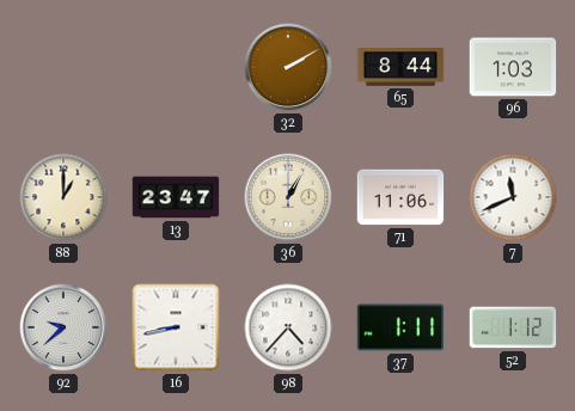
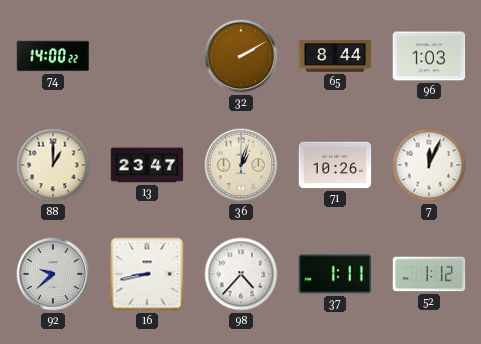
74: none -> 14:00 (53, 56)
36: 1:05 -> 1:03 (241, 165)
71: 11:06 -> 10:26 (335, 165)
7: 11:41 -> 12:04 (429, 165)
